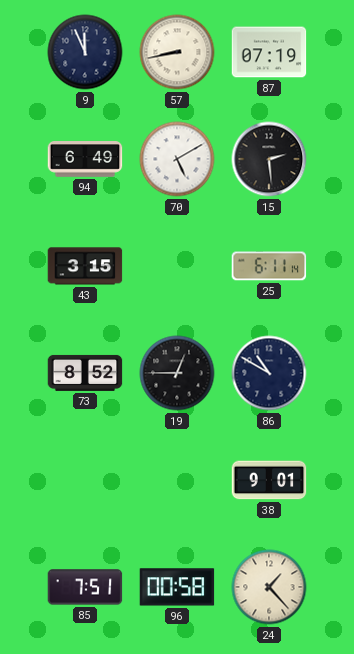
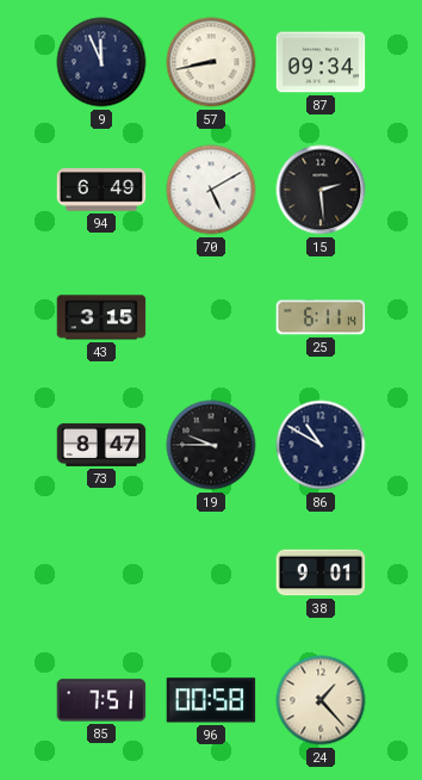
87: 07:19 -> 09:34 (321, 62)
73: 8:52 -> 8:47 (101, 445)
19: 12:45 -> 9:45 (211, 445)
